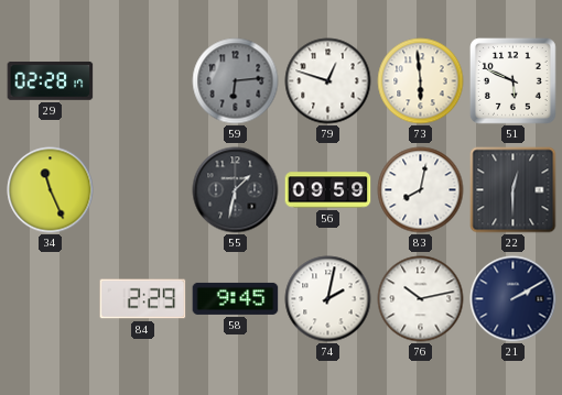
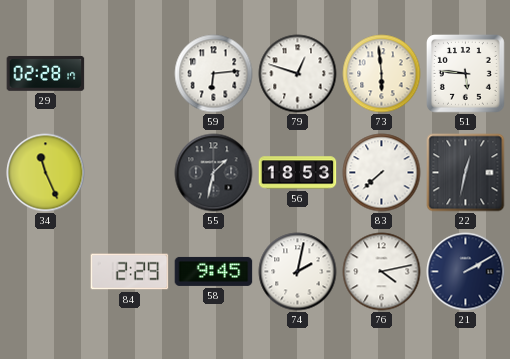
59 dial: grey -> white (214, 74)
51: 5:49 -> 5:46 (466, 74)
56: 09:59 -> 18:53 (298, 173)
83: 8:02 -> 7:38 (382, 173)
22: 12:30 -> 12:32 (466, 173)
76: 10:13 -> 4:13 (382, 272)
